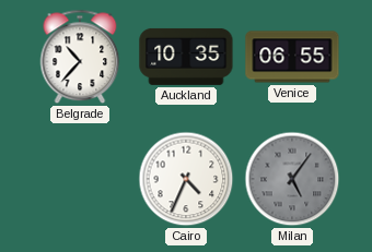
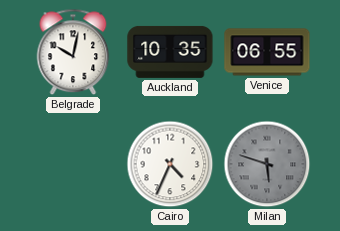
Belgrade: 10:37 -> 10:02 (73, 52)
Milan: 5:06 -> 5:48 (267, 164)
